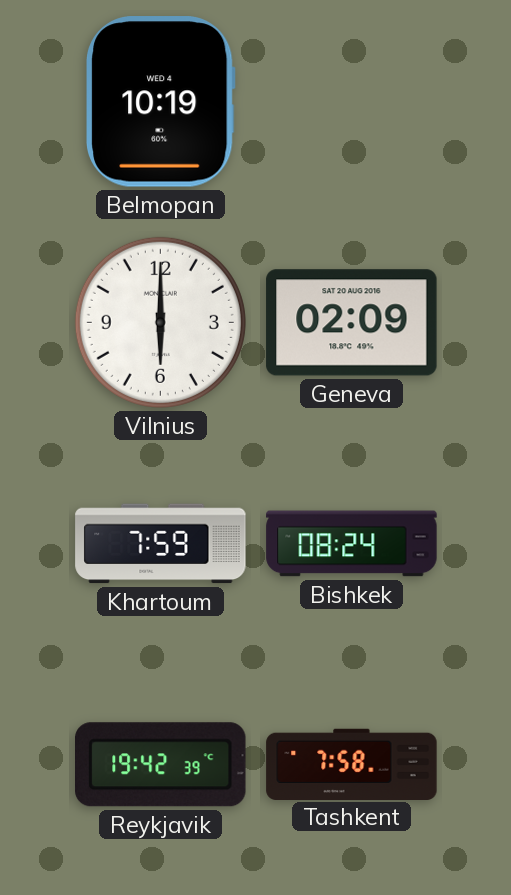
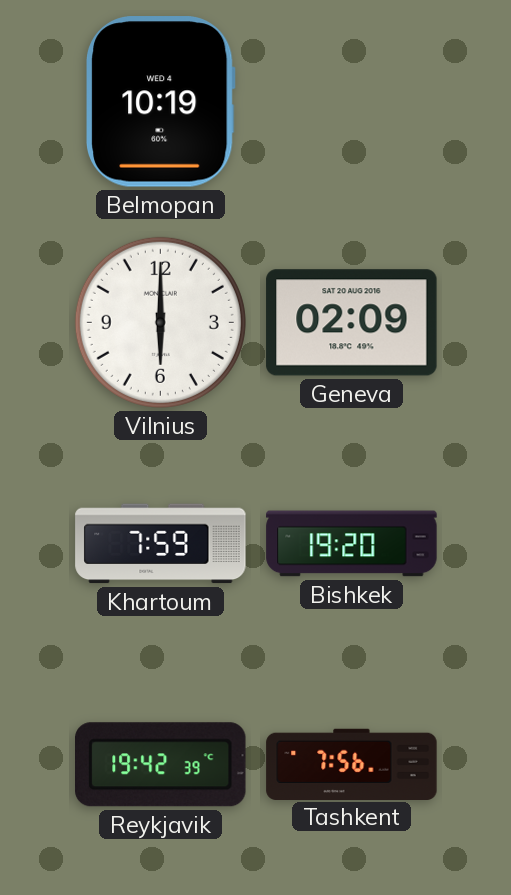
Bishkek: 08:24 -> 19:20 (352, 544)
Tashkent: 7:58 -> 7:56 (352, 764)
